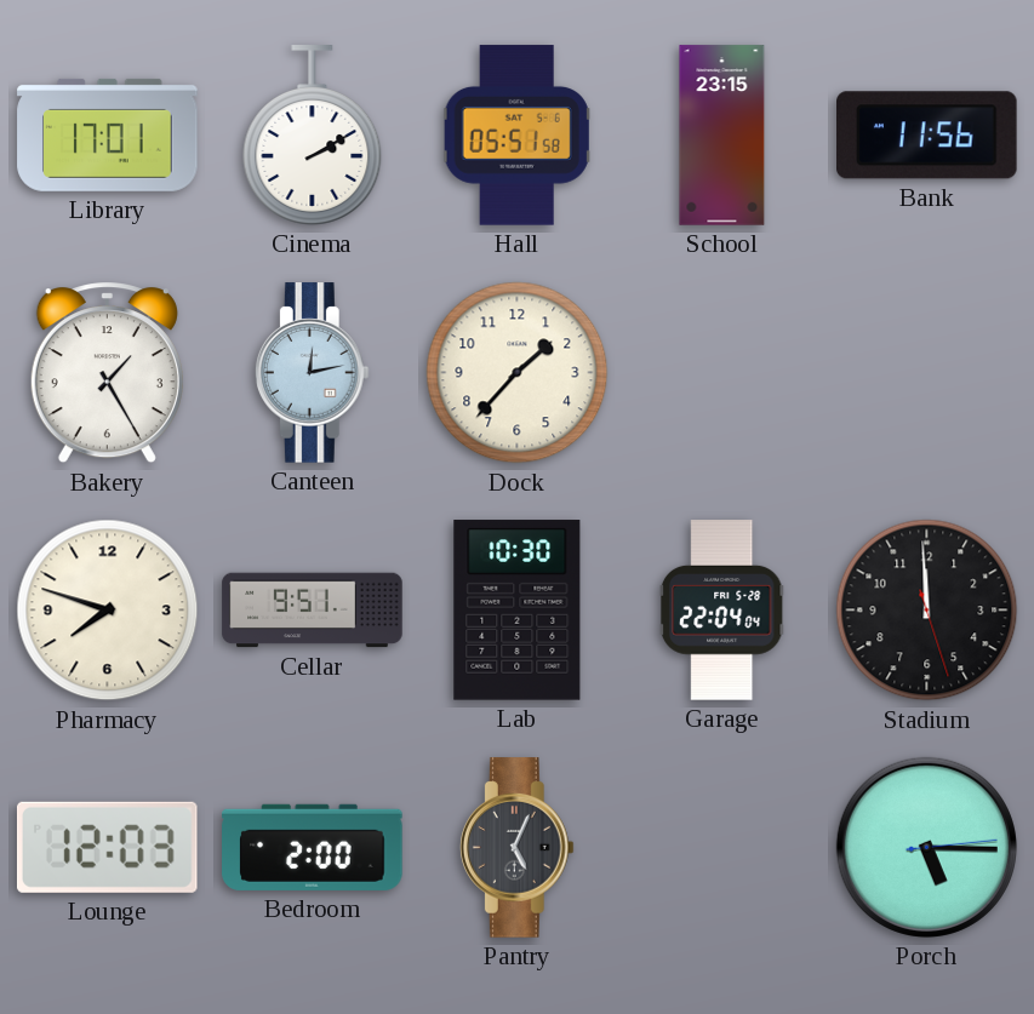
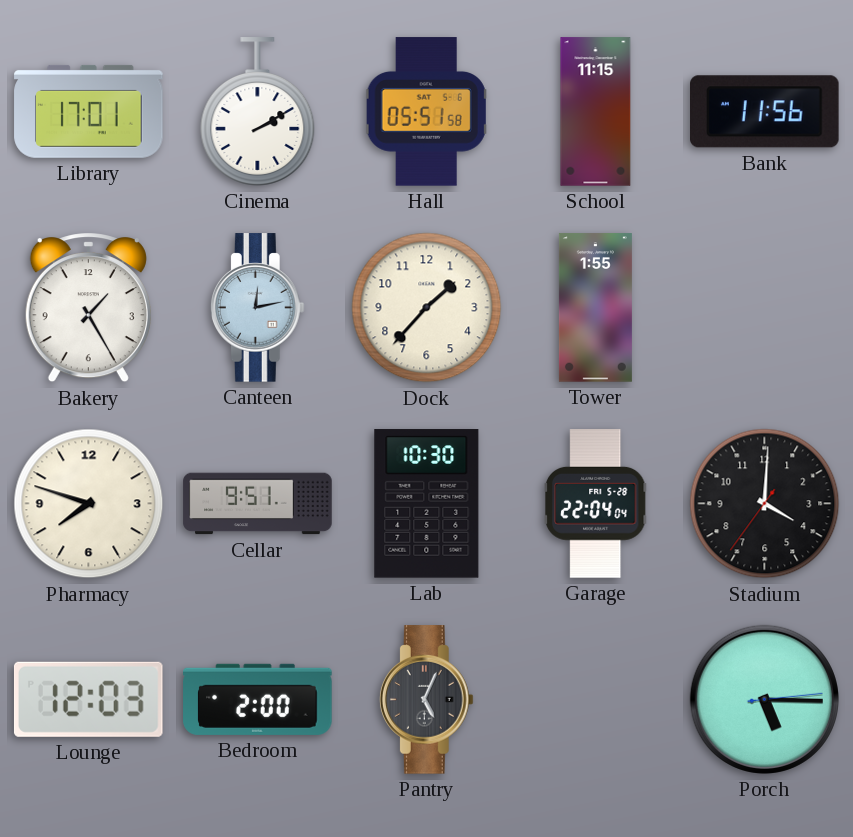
School: 23:15 -> 11:15 (596, 112)
Tower: none -> 1:55 (595, 308)
Stadium: 11:59 -> 4:00 (765, 504)
